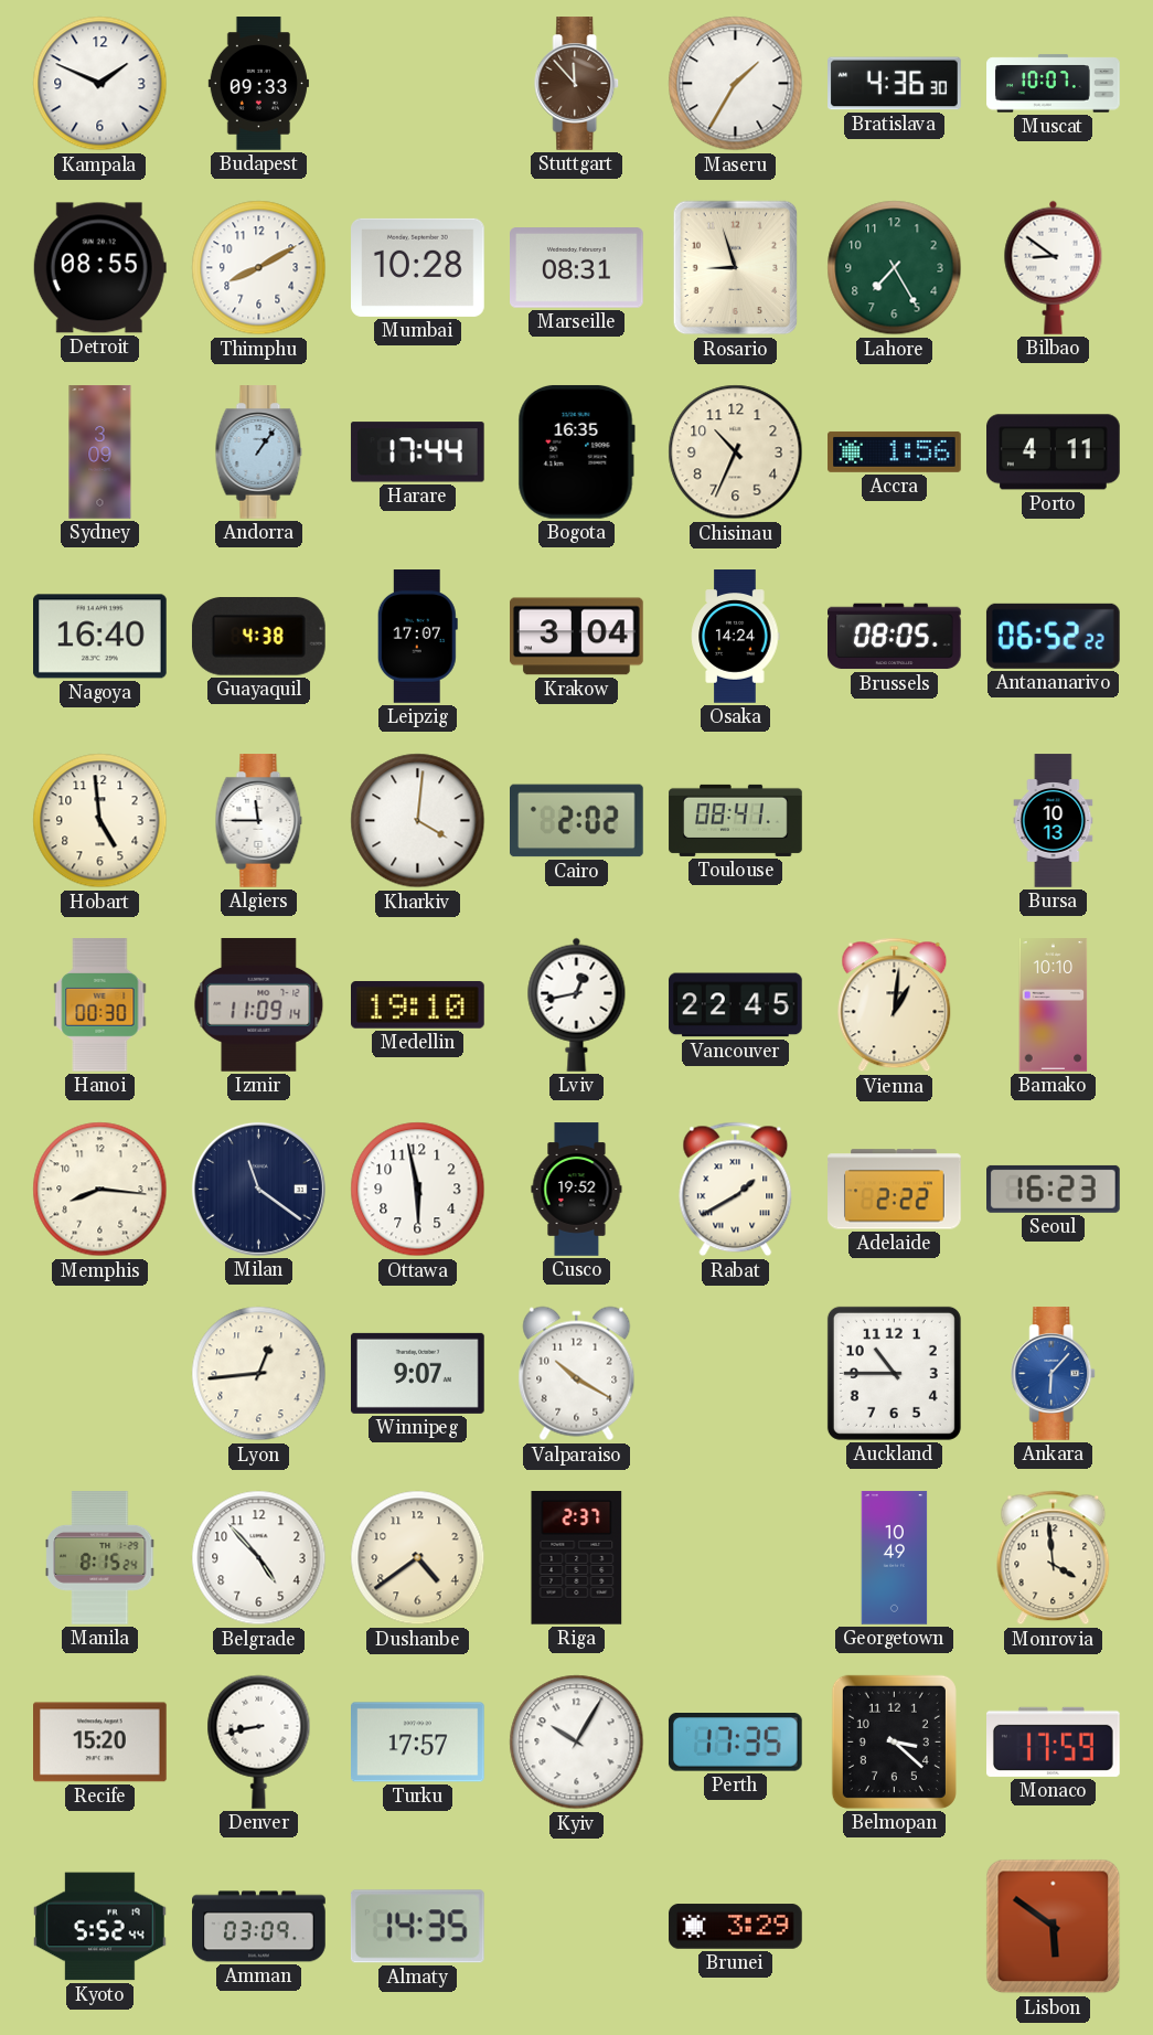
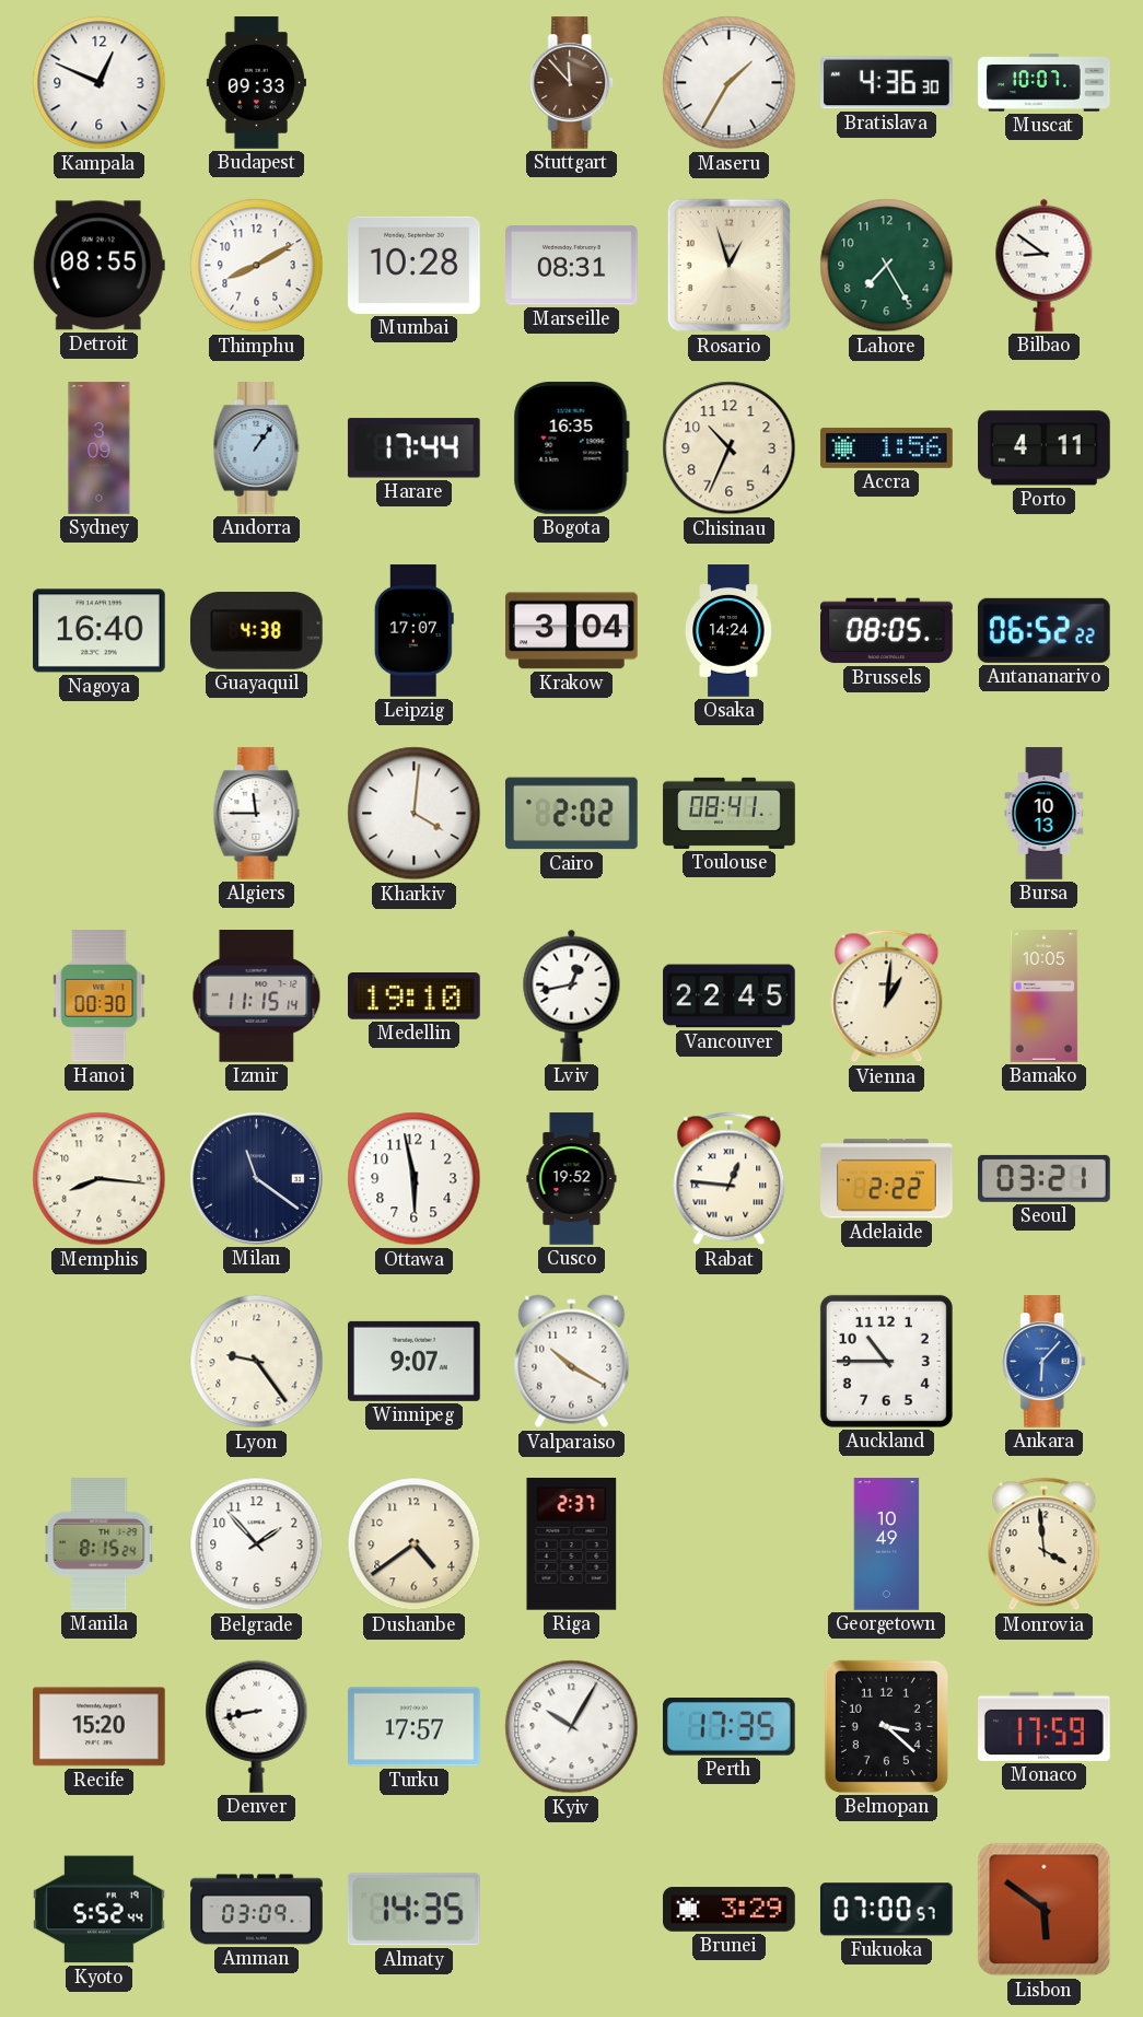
Kampala: 1:49 -> 12:49 (100, 83)
Rosario: 8:57 -> 12:57 (730, 266)
Hobart: 4:59 -> none (100, 821)
Izmir: 11:09 -> 11:15 (257, 996)
Bamako: 10:10 -> 10:05 (1045, 996)
Rabat: 1:40 -> 12:46 (730, 1179)
Seoul: 16:23 -> 03:21 (1045, 1178)
Lyon: 12:44 -> 9:24 (257, 1362)
Belgrade: 4:53 -> 1:53 (257, 1544)
Fukuoka: none -> 07:00 (886, 1910)
